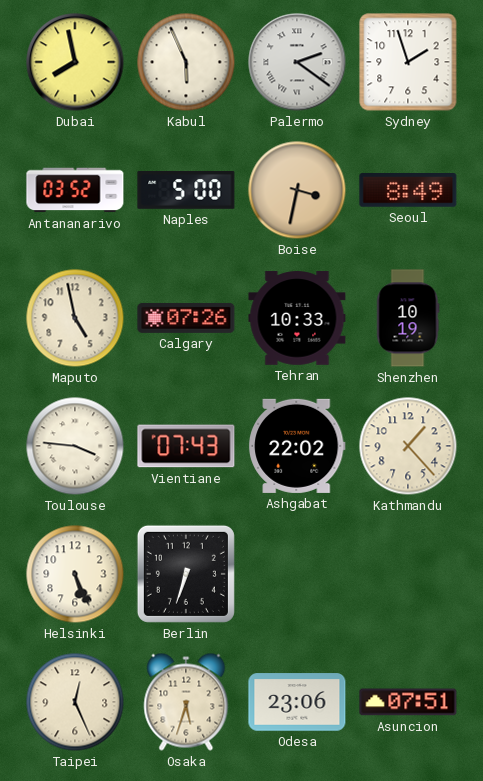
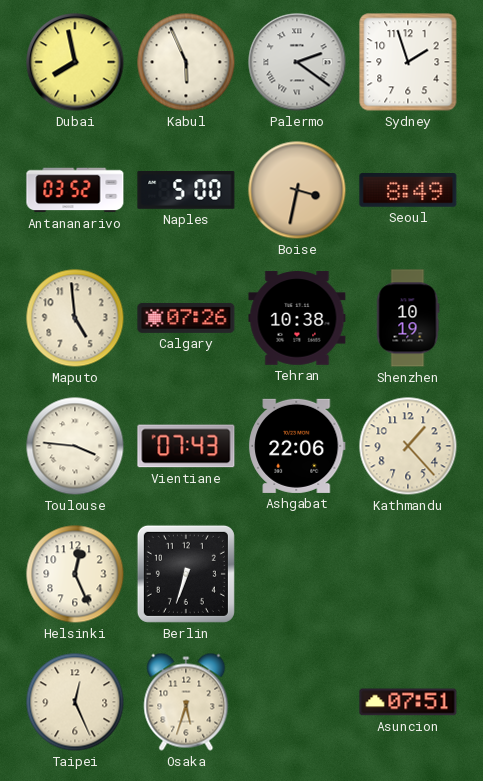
Maputo: 4:58 -> 4:59 (75, 318)
Tehran: 10:33 -> 10:38 (297, 318)
Ashgabat: 22:02 -> 22:06 (298, 446)
Helsinki: 5:26 -> 12:26 (75, 574)
Odesa: 23:06 -> none (297, 702)
